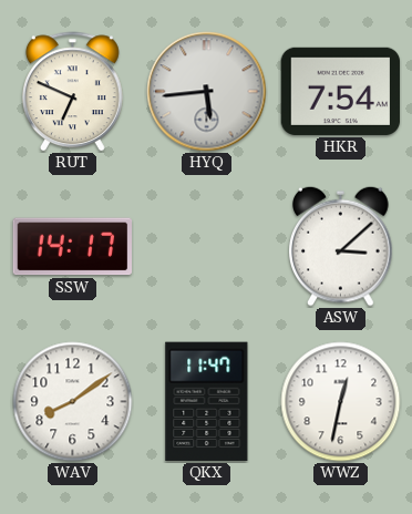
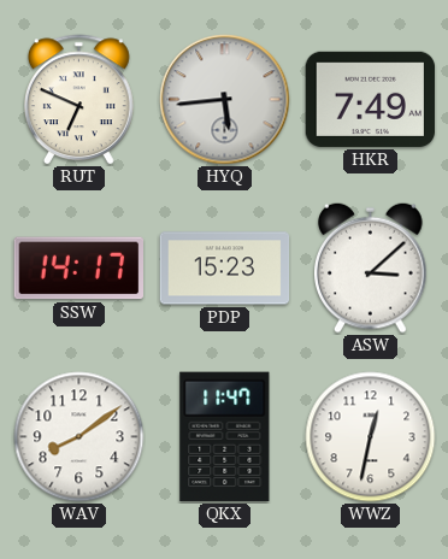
HKR: 7:54 -> 7:49 (371, 99)
PDP: none -> 15:23 (225, 269)
